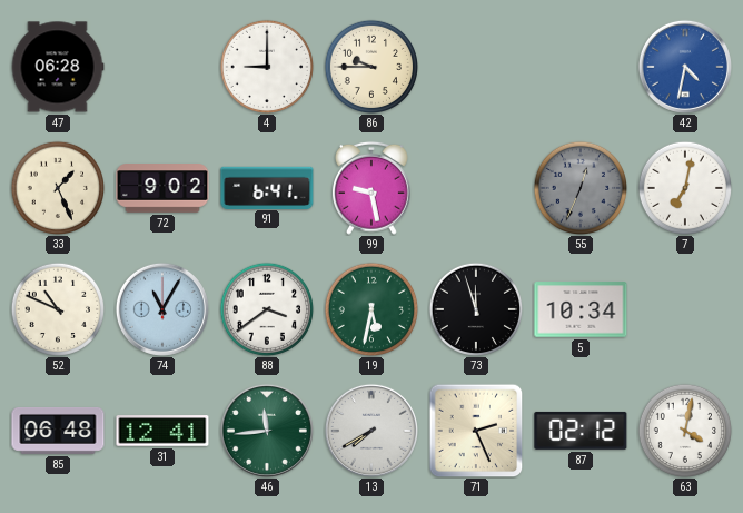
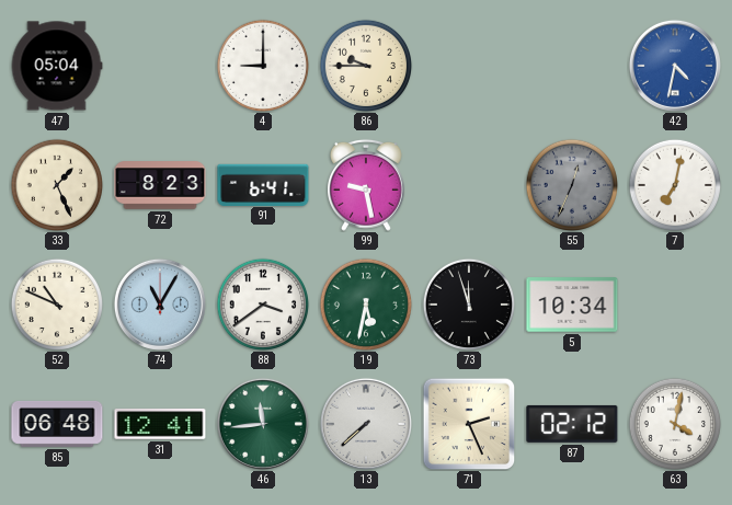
47: 06:28 -> 05:04 (57, 66)
72: 9:02 -> 8:23 (160, 185)
13: 7:40 -> 7:38 (366, 424)
